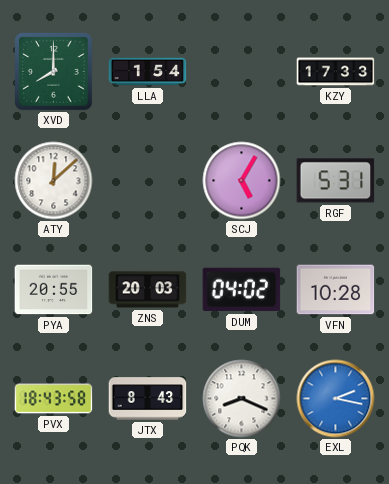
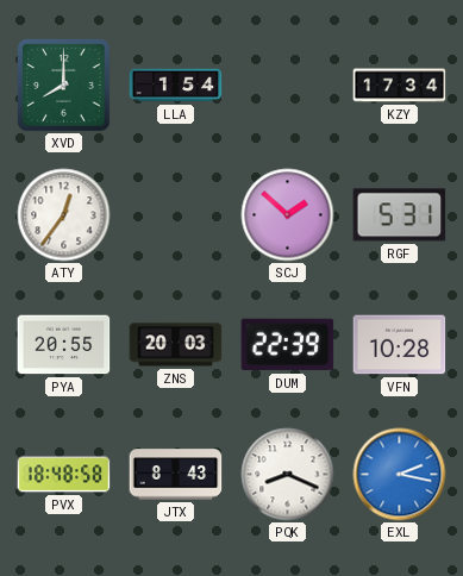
KZY: 17:33 -> 17:34 (400, 86)
ATY: 12:08 -> 12:36 (64, 215)
SCJ: 5:05 -> 1:52 (288, 215)
DUM: 04:02 -> 22:39 (288, 345)
PVX: 18:43 -> 18:48 (64, 475)
